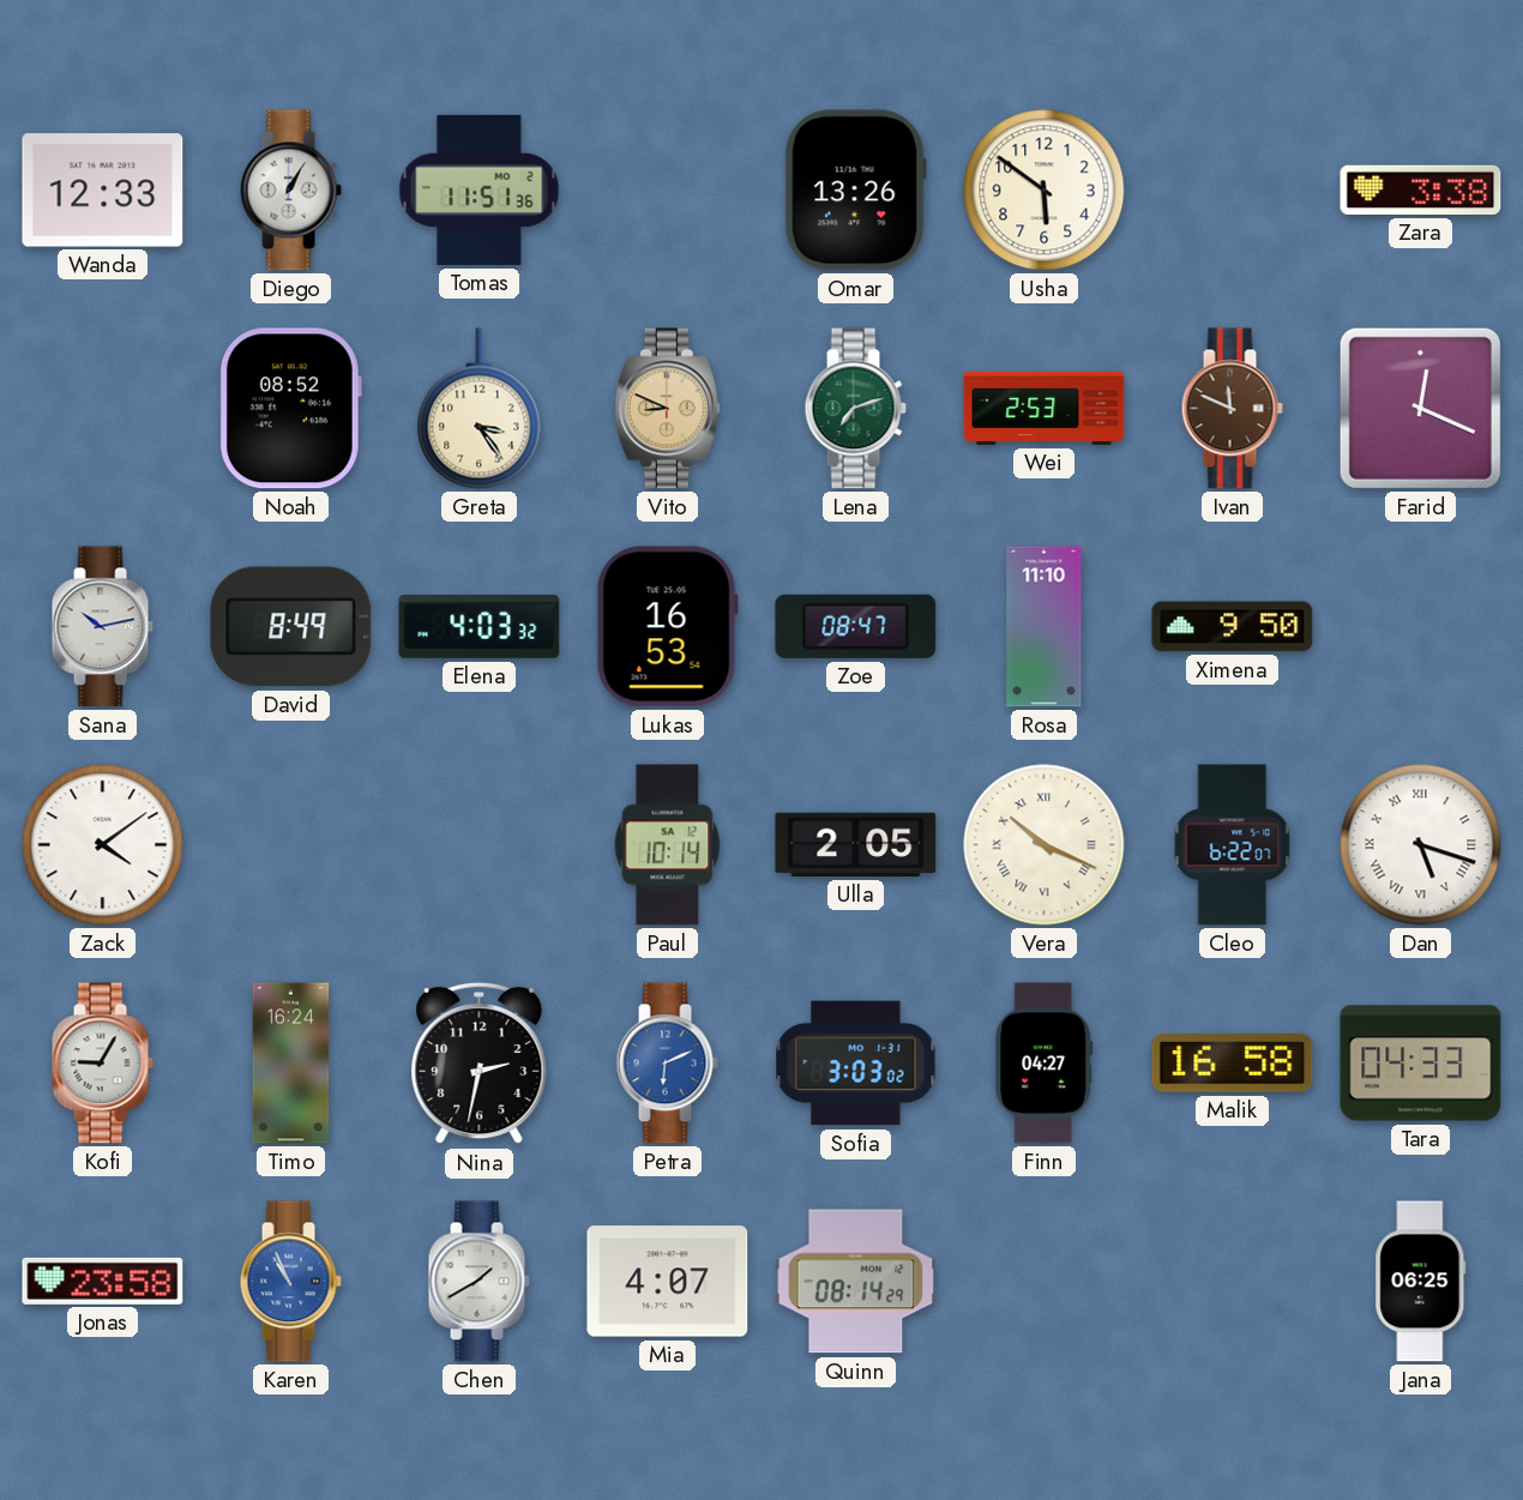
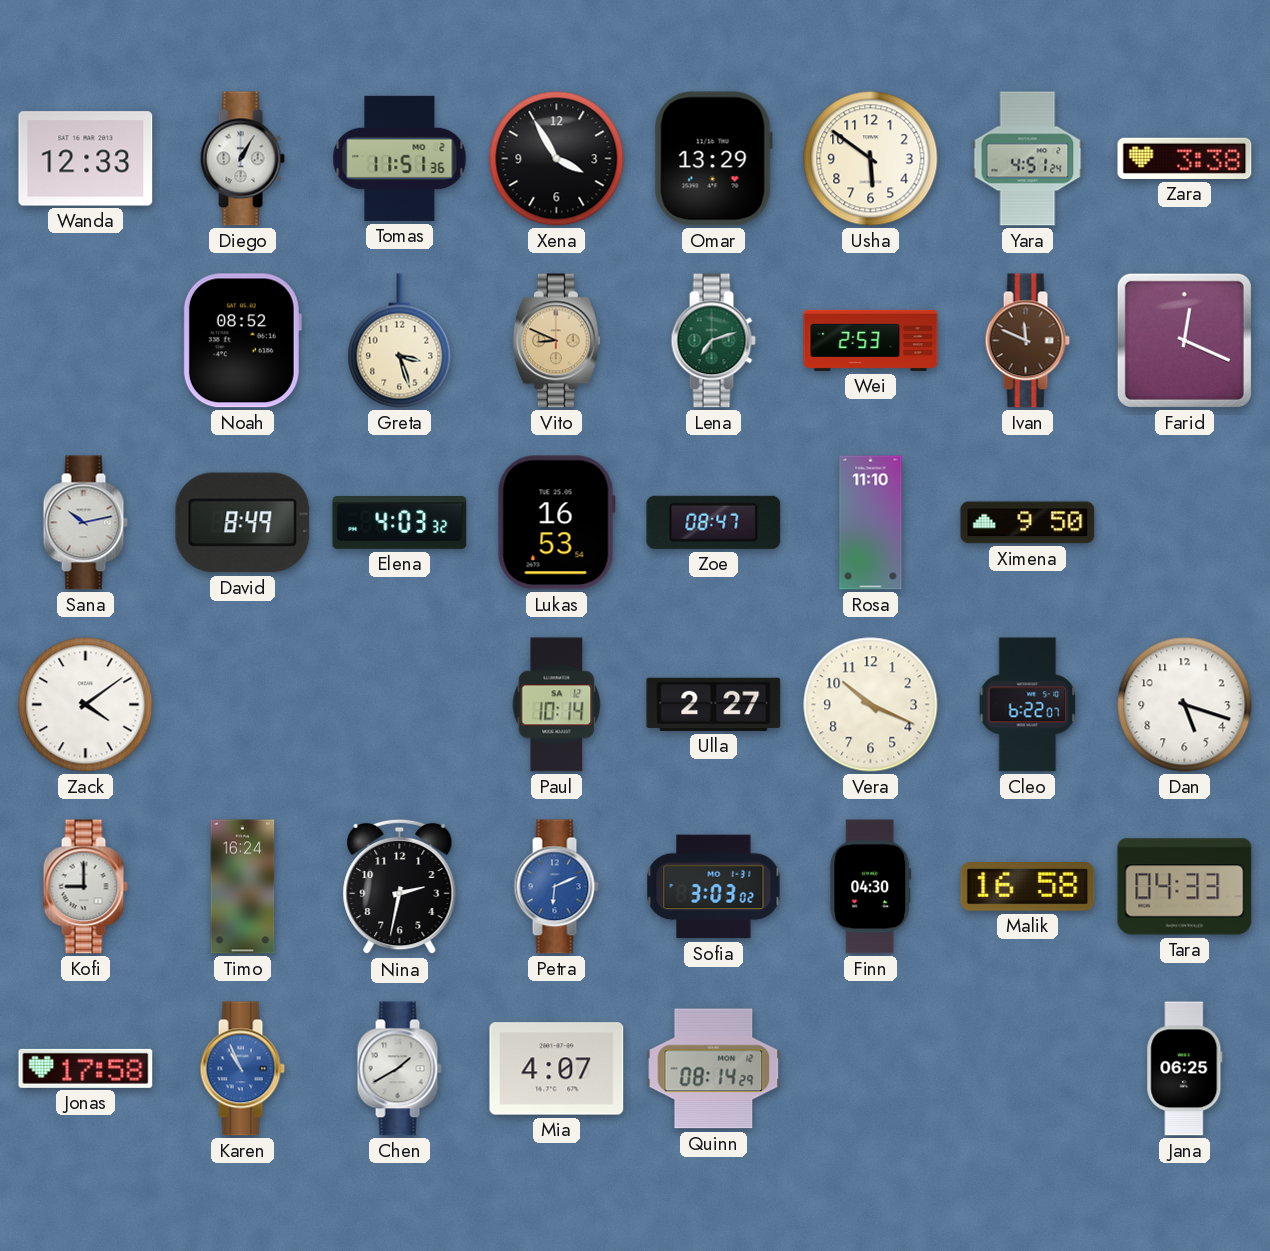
Xena: none -> 3:55 (557, 159)
Omar: 13:26 -> 13:29 (713, 159)
Yara: none -> 4:51 (1028, 159)
Greta: 3:24 -> 3:27 (400, 341)
Ulla: 2:05 -> 2:27 (714, 704)
Vera numerals: Roman -> Arabic (871, 705)
Dan numerals: Roman -> Arabic (1185, 705)
Kofi: 9:05 -> 9:00 (85, 887)
Finn: 04:27 -> 04:30 (871, 887)
Jonas: 23:58 -> 17:58 (86, 1068)
